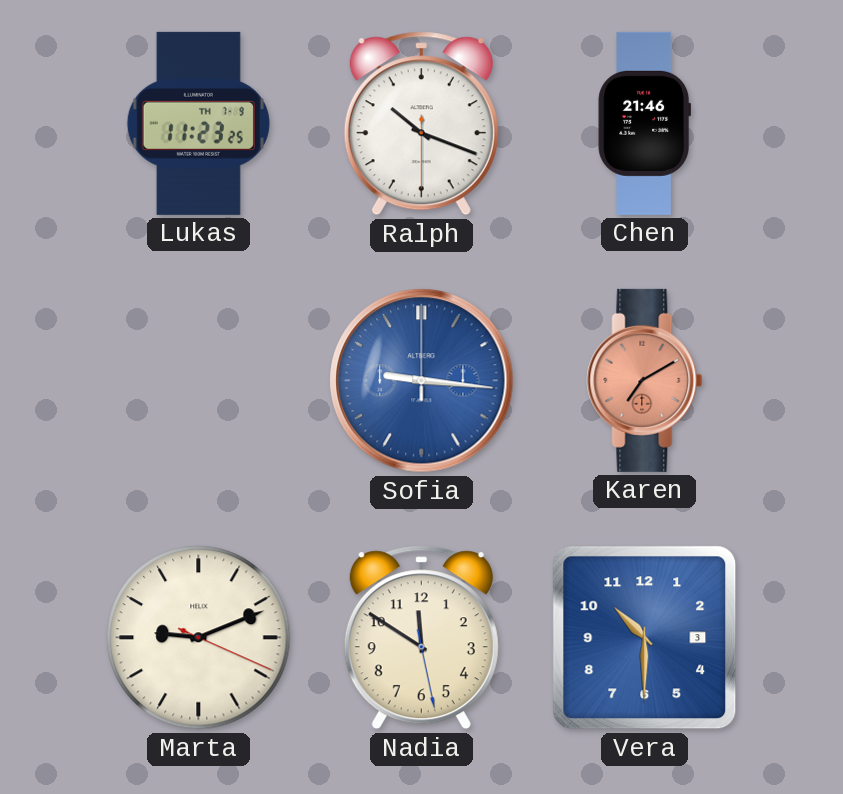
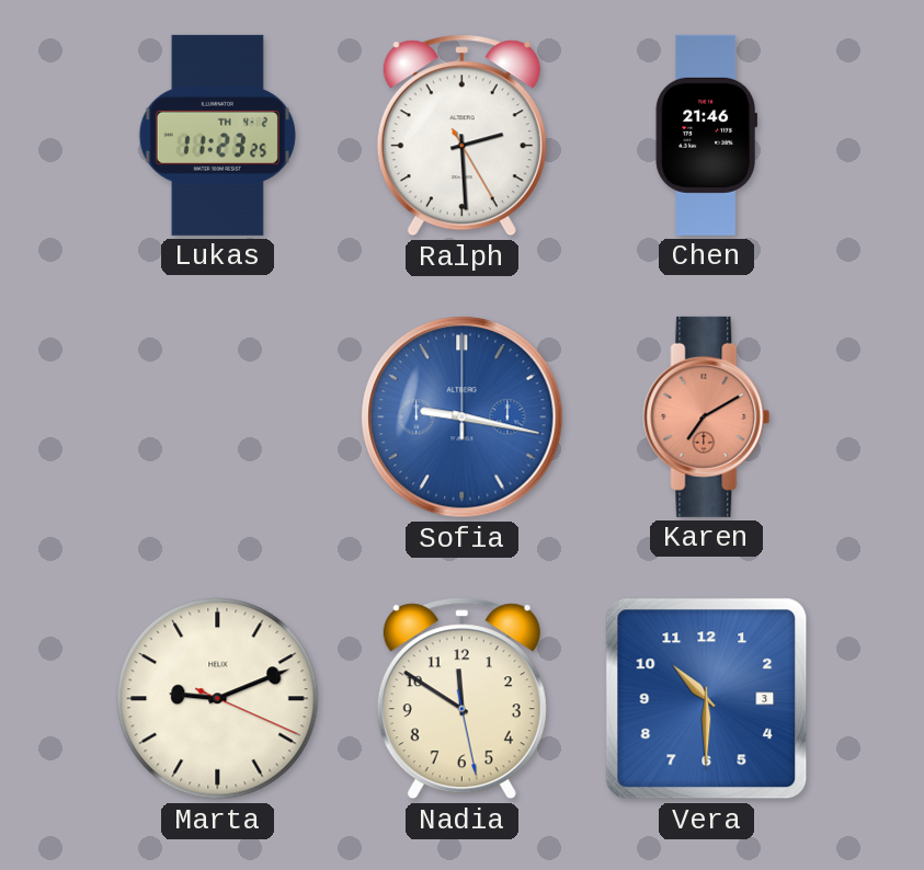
Lukas date: TH 7-9 -> TH 4-2 (217, 135)
Ralph: 10:18 -> 2:29 (461, 136)
Sofia: 9:16 -> 9:17 (463, 417)
